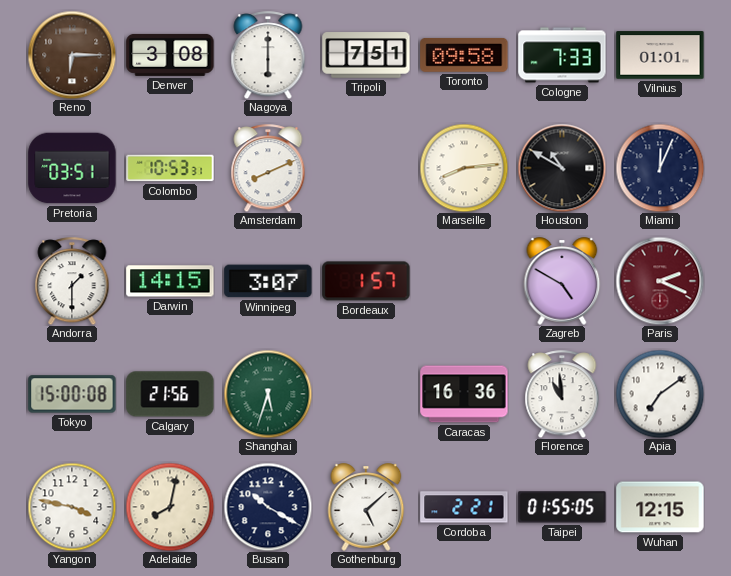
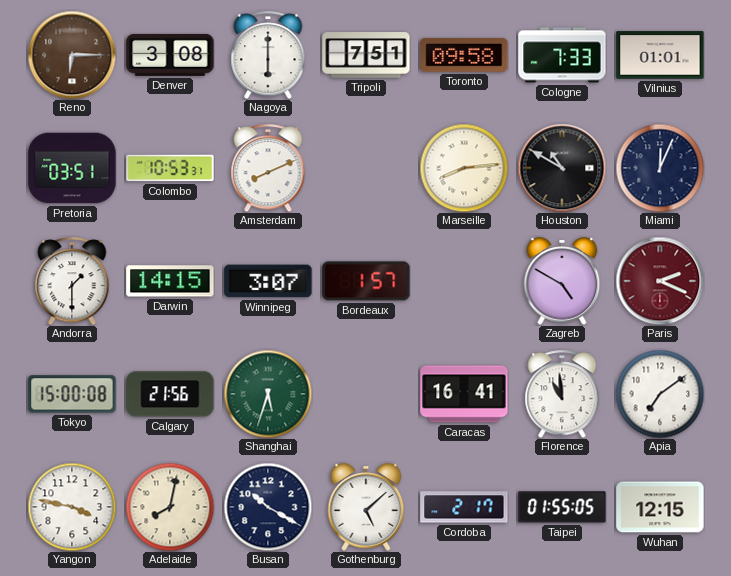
Caracas: 16:36 -> 16:41 (464, 394)
Cordoba: 2:21 -> 2:17 (464, 507)
